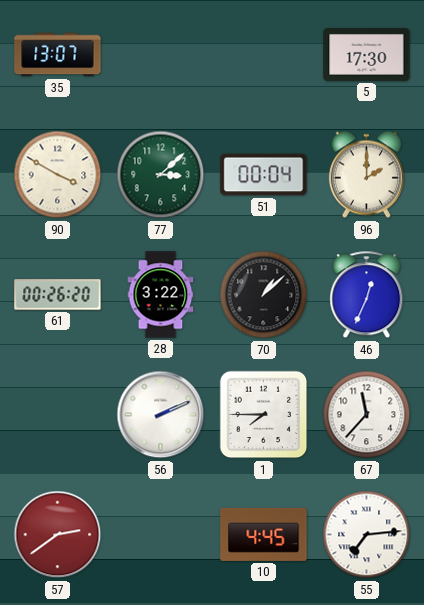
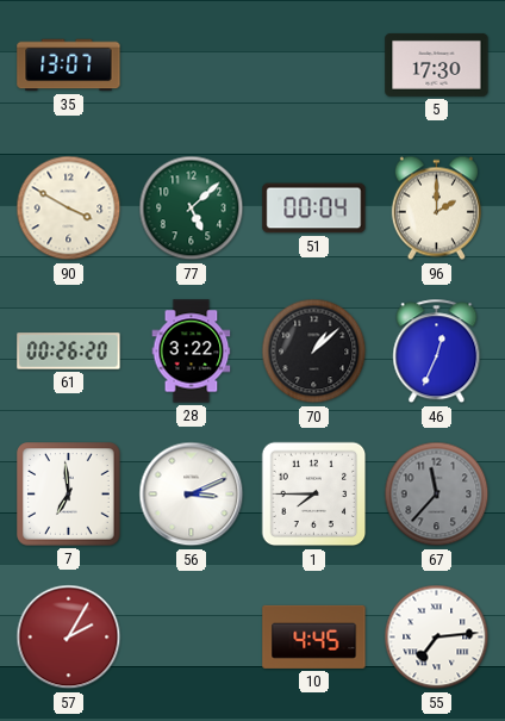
77: 3:08 -> 5:08 (192, 209)
7: none -> 6:59 (69, 495)
56: 2:11 -> 3:11 (192, 495)
67 dial: white -> grey (437, 495)
57: 2:39 -> 2:05 (69, 638)
